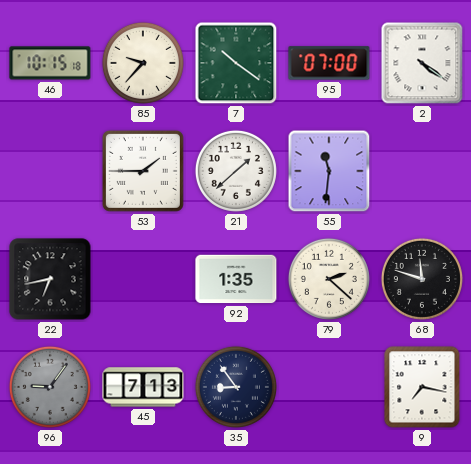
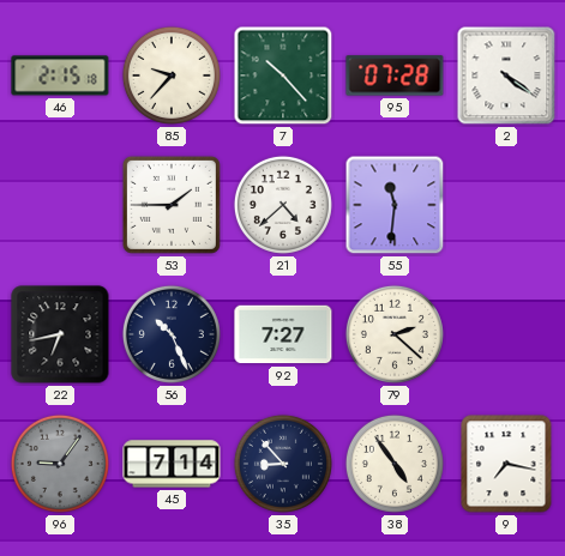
46: 10:15 -> 2:15 (60, 75)
7: 10:21 -> 10:23 (283, 75)
95: 07:00 -> 07:28 (395, 75)
21: 1:38 -> 4:38 (283, 205)
56: none -> 10:26 (172, 334)
92: 1:35 -> 7:27 (283, 334)
68: 11:48 -> none (422, 279)
45: 7:13 -> 7:14 (172, 464)
35: 8:54 -> 8:53 (283, 464)
38: none -> 4:54 (395, 464)
